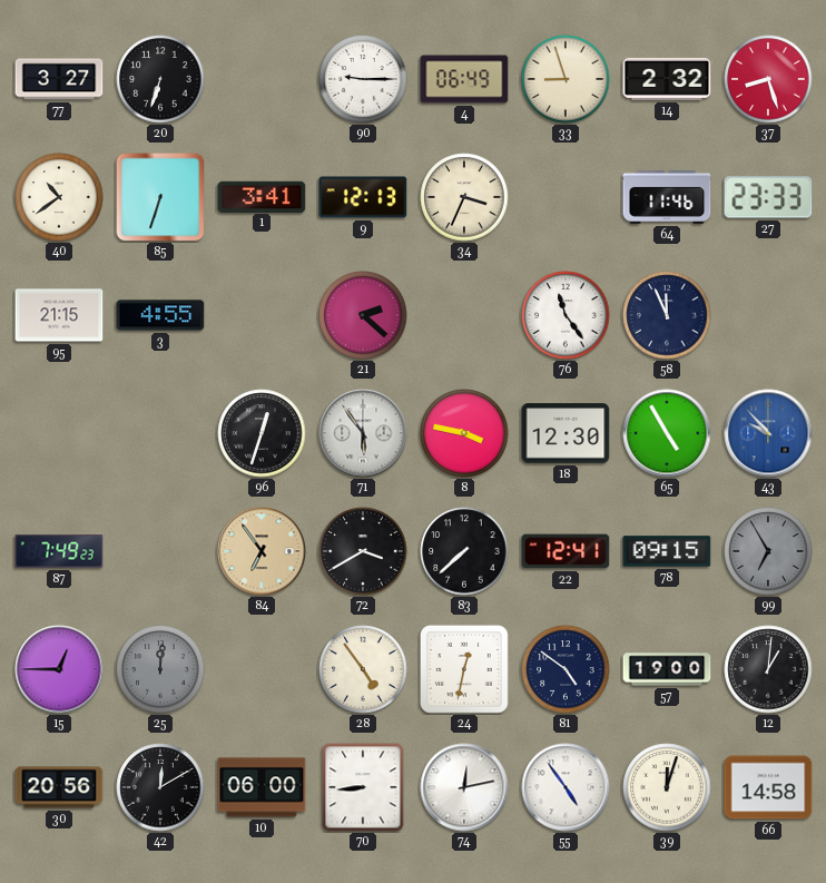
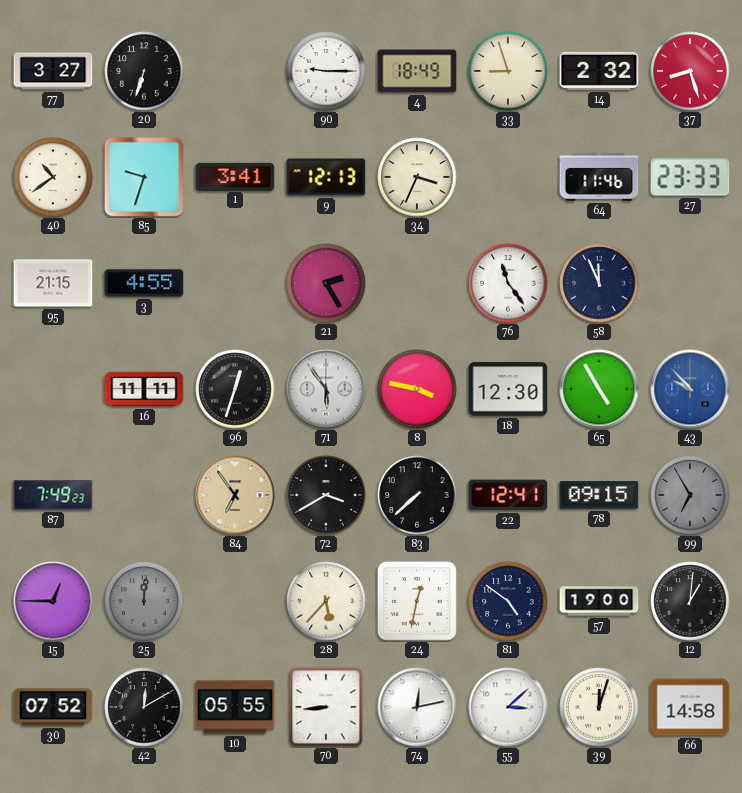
4: 06:49 -> 18:49 (417, 71)
85: 6:33 -> 9:33 (144, 177)
21: 2:22 -> 2:25 (326, 283)
16: none -> 11:11 (144, 389)
28: 4:54 -> 5:37 (326, 601)
30: 20:56 -> 07:52 (53, 707)
10: 06:00 -> 05:55 (235, 707)
55: 4:54 -> 3:08 (508, 707)
